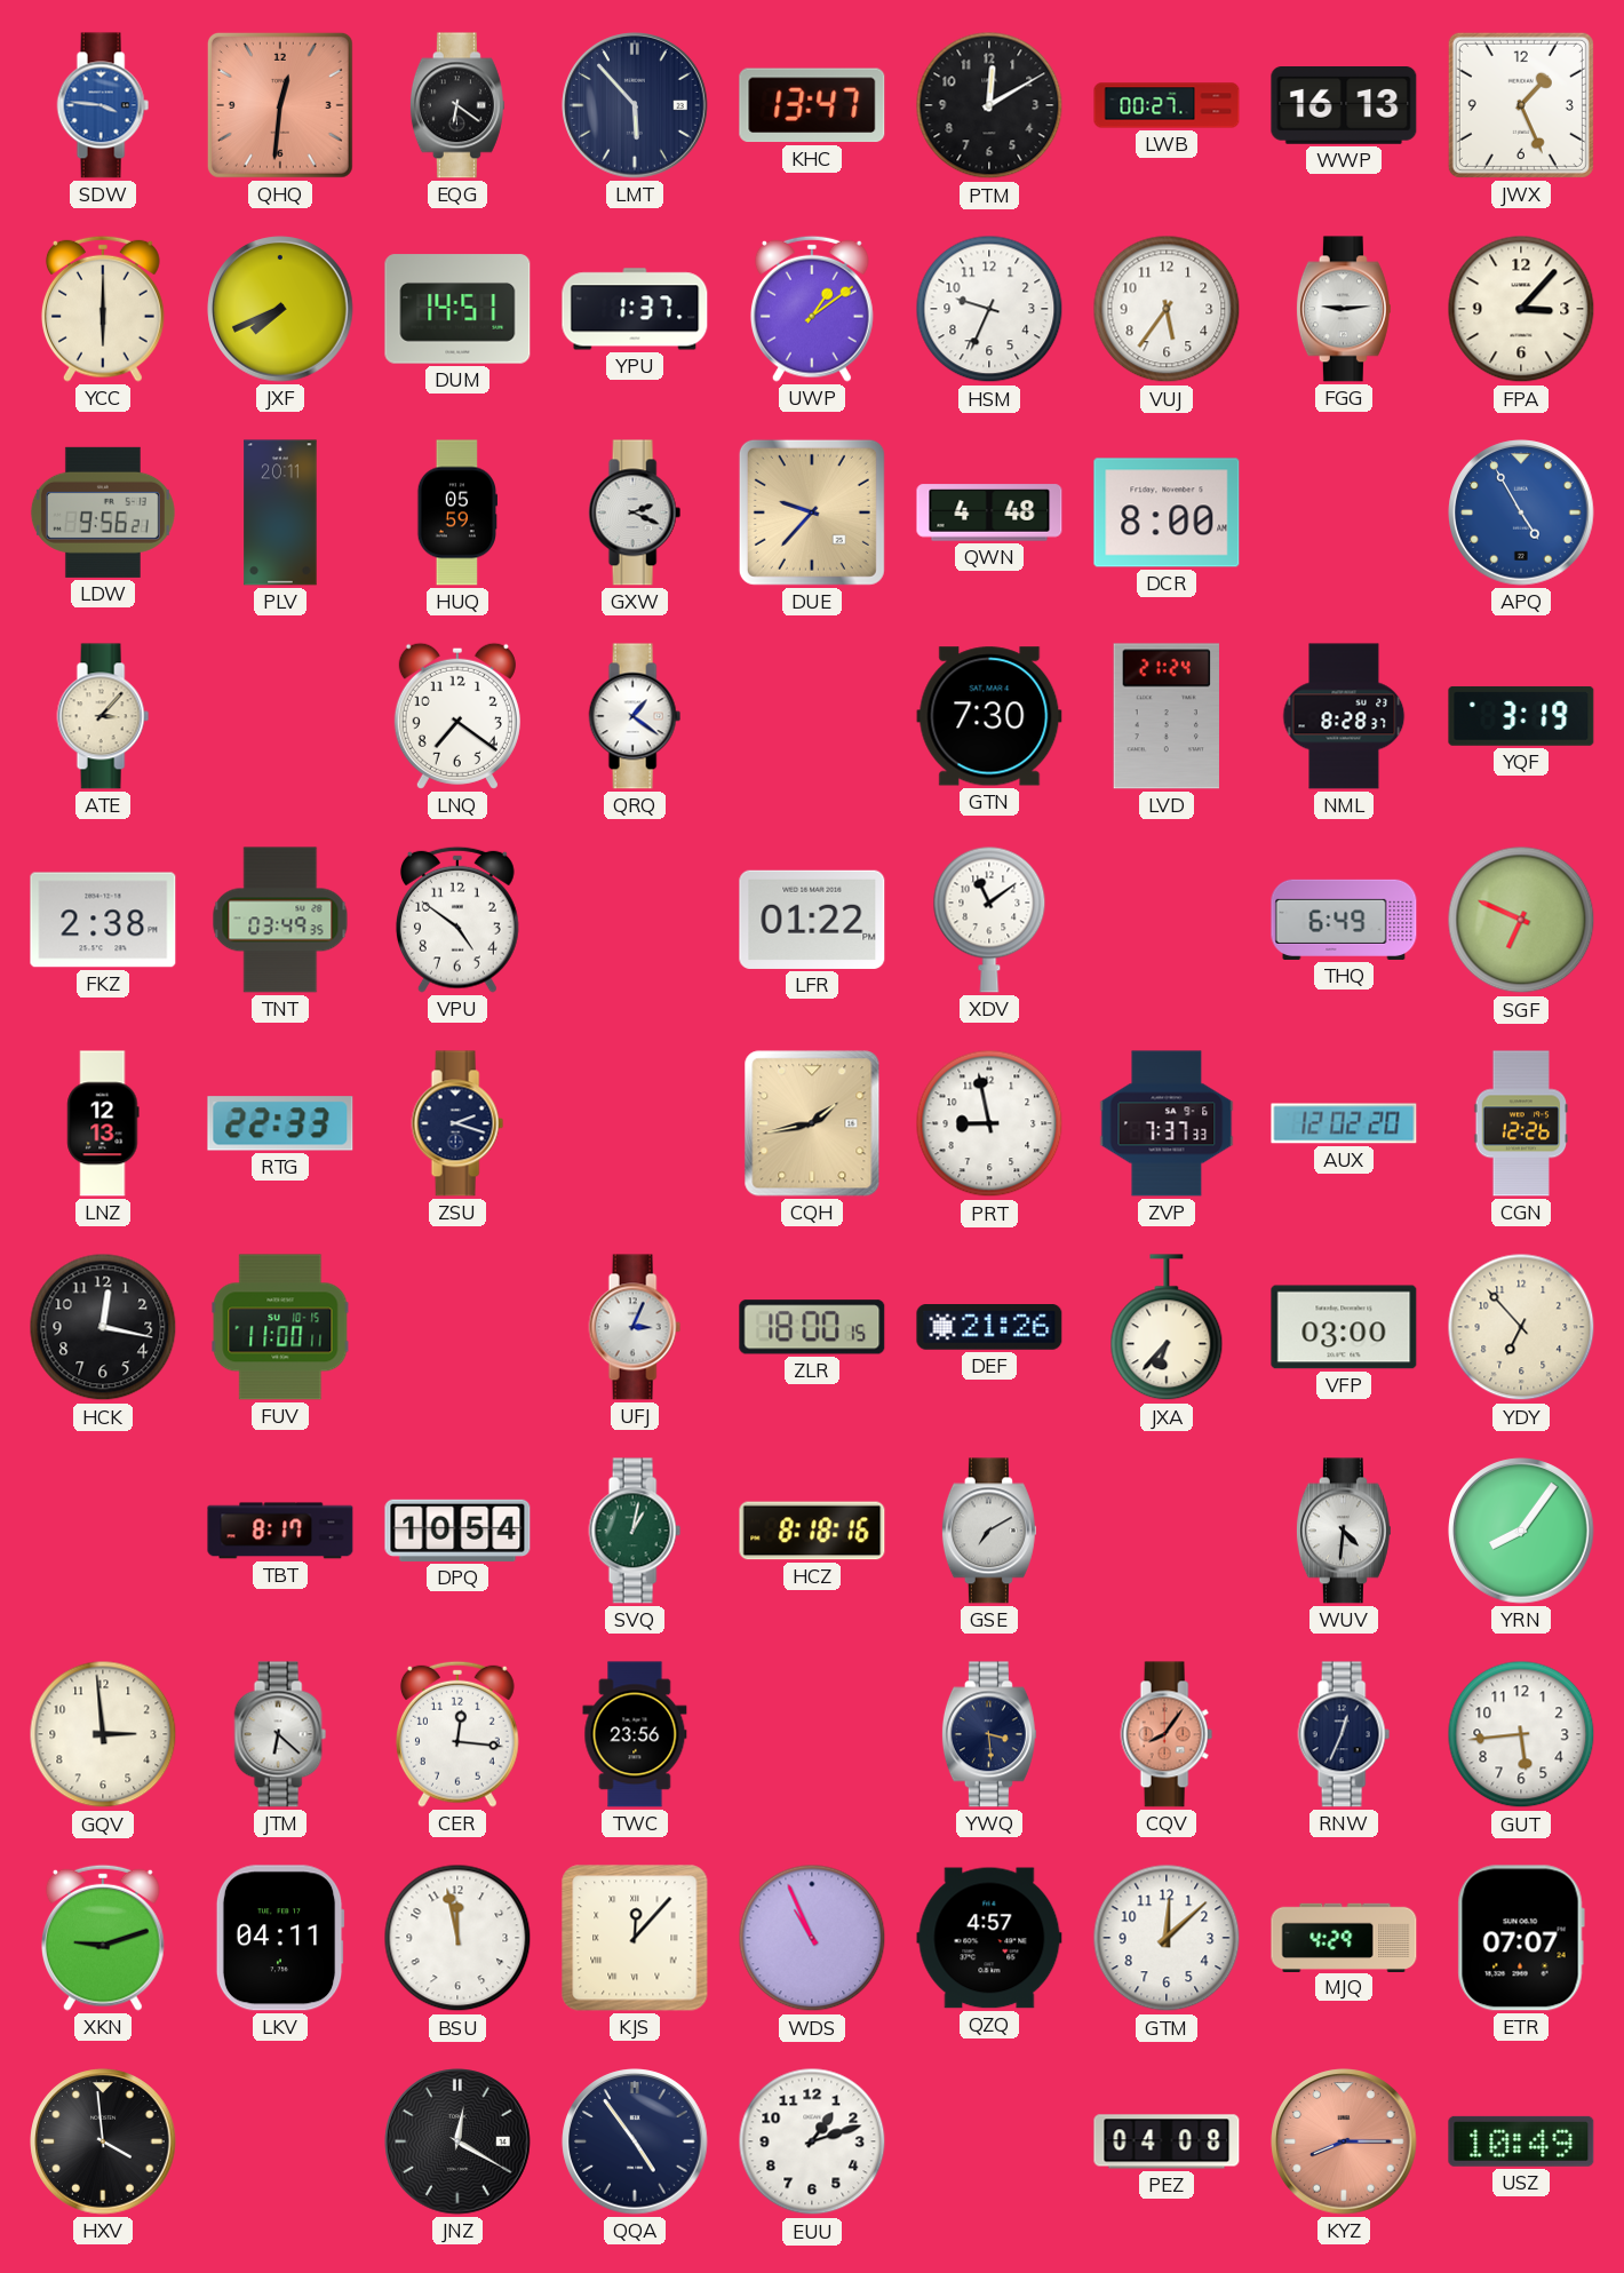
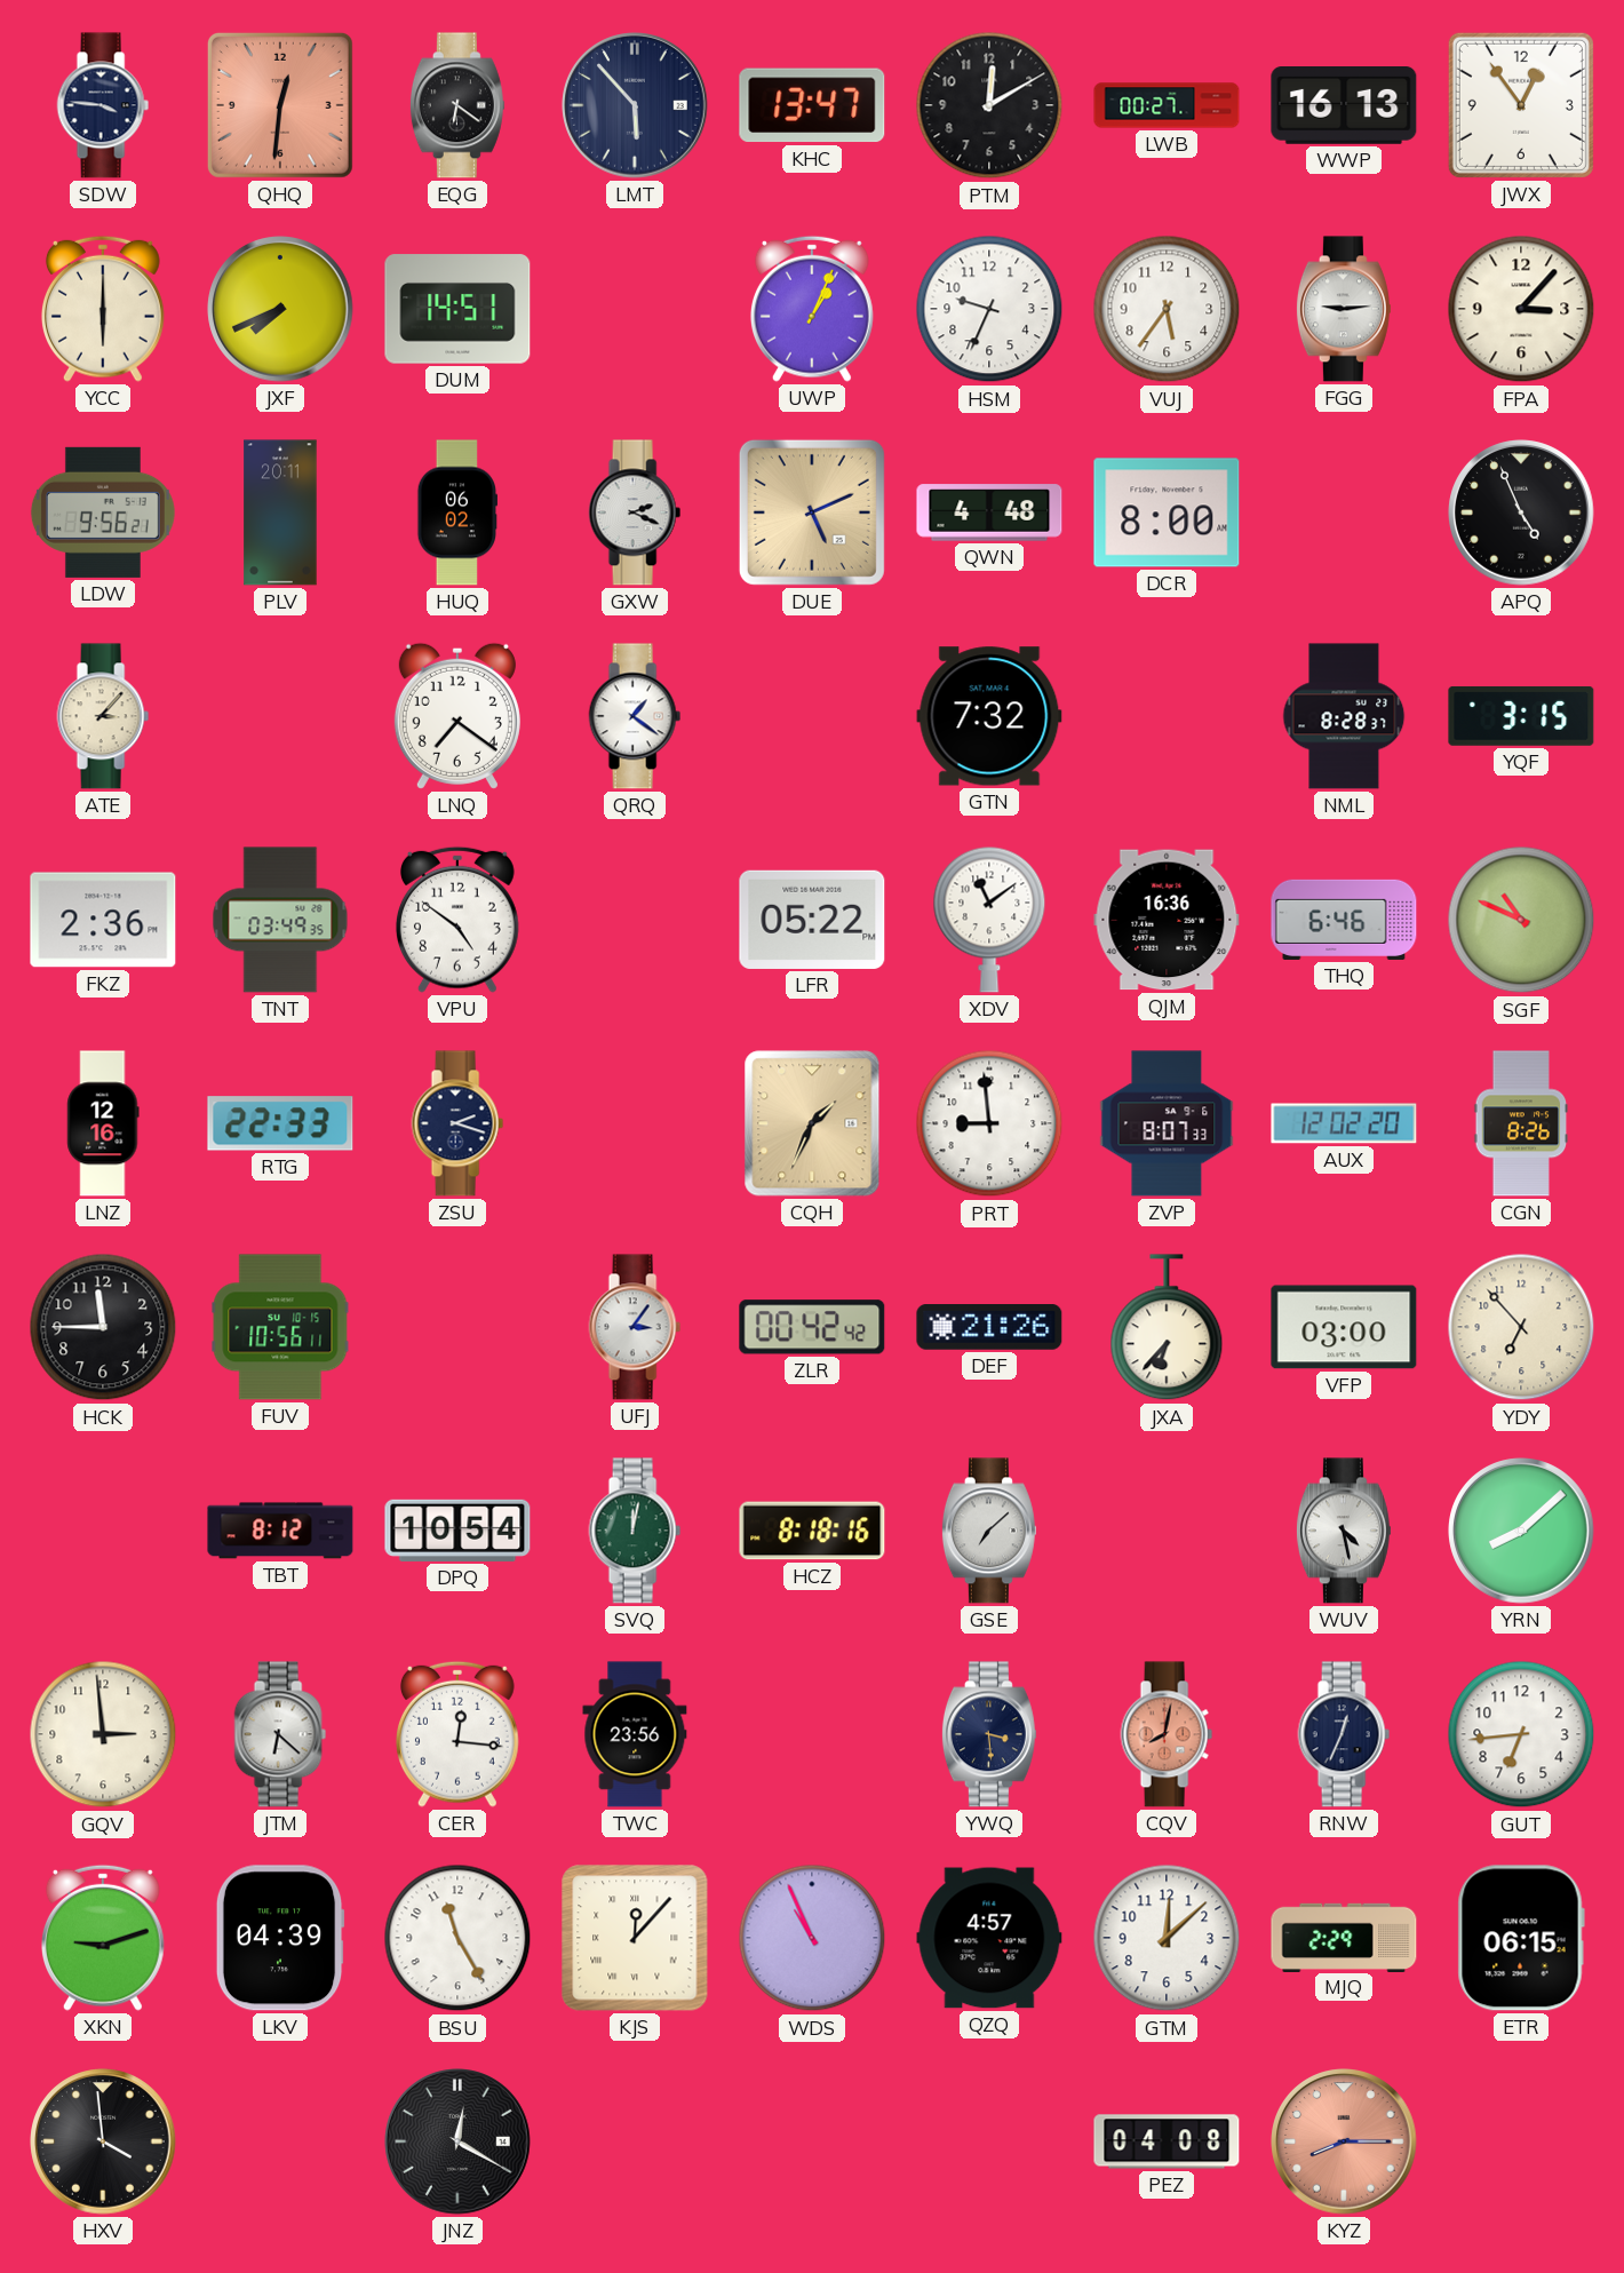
SDW dial: blue -> navy (103, 105)
JWX: 1:26 -> 12:54 (1521, 105)
YPU: 1:37 -> none (635, 309)
UWP: 1:09 -> 1:04 (812, 309)
HUQ: 05:59 -> 06:02 (456, 512)
DUE: 9:37 -> 5:11 (812, 512)
APQ: 4:55 -> 4:56 (1521, 512)
APQ dial: blue -> black (1521, 512)
GTN: 7:30 -> 7:32 (989, 716)
LVD: 21:24 -> none (1167, 716)
YQF: 3:19 -> 3:15 (1521, 716)
FKZ: 2:38 -> 2:36 (103, 920)
LFR: 01:22 -> 05:22 (812, 920)
QJM: none -> 16:36 (1167, 920)
THQ: 6:49 -> 6:46 (1344, 920)
SGF: 6:49 -> 10:49 (1521, 920)
LNZ: 12:13 -> 12:16 (103, 1123)
CQH: 1:43 -> 1:34 (812, 1123)
PRT: 8:58 -> 8:59 (989, 1123)
ZVP: 7:37 -> 8:07 (1167, 1123)
CGN: 12:26 -> 8:26 (1521, 1123)
HCK: 12:17 -> 11:45 (103, 1327)
FUV: 11:00 -> 10:56 (280, 1327)
UFJ: 3:04 -> 3:06 (635, 1327)
ZLR: 18:00 -> 00:42 (812, 1327)
TBT: 8:17 -> 8:12 (280, 1531)
SVQ: 1:02 -> 12:02 (635, 1531)
GSE: 7:10 -> 7:08 (989, 1531)
WUV: 4:31 -> 4:28 (1344, 1531)
YRN: 8:06 -> 8:08 (1521, 1531)
CQV: 8:06 -> 8:02 (1167, 1734)
GUT: 5:44 -> 6:44 (1521, 1734)
LKV: 04:11 -> 04:39 (280, 1938)
BSU: 11:58 -> 11:25 (457, 1938)
MJQ: 4:29 -> 2:29 (1344, 1937)
ETR: 07:07 -> 06:15 (1521, 1938)
QQA: 4:54 -> none (635, 2141)
EUU: 1:12 -> none (812, 2141)
USZ: 10:49 -> none (1521, 2141)
